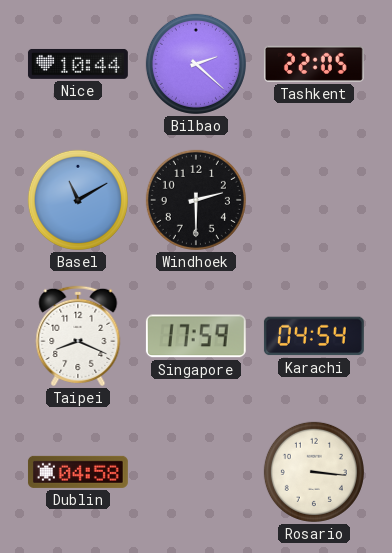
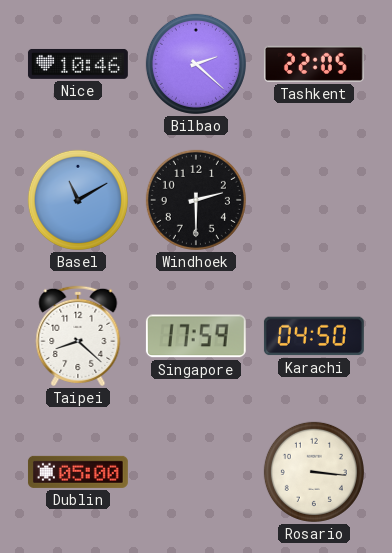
Nice: 10:44 -> 10:46 (78, 64)
Taipei: 8:19 -> 8:22 (78, 336)
Karachi: 04:54 -> 04:50 (314, 336)
Dublin: 04:58 -> 05:00 (78, 472)
